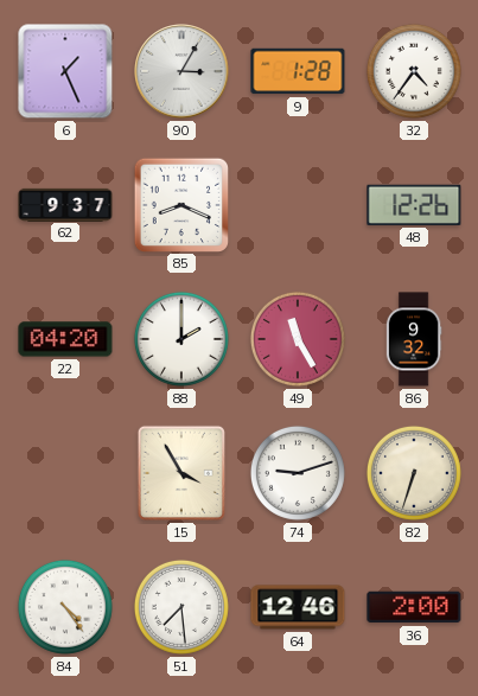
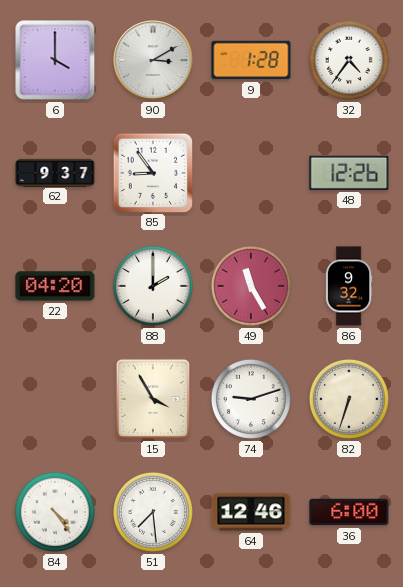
6: 1:26 -> 4:00 (55, 60)
90: 3:05 -> 3:10 (153, 60)
85: 8:19 -> 8:54 (152, 172)
36: 2:00 -> 6:00 (349, 512)
